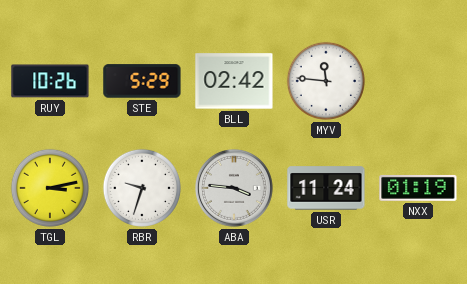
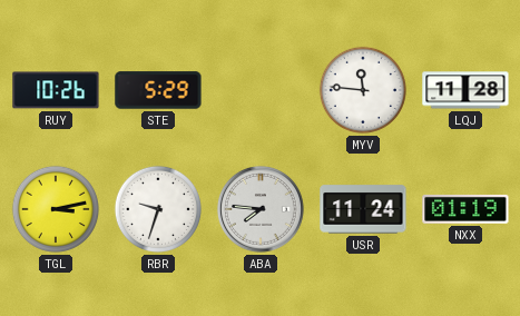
BLL: 02:42 -> none (234, 81)
LQJ: none -> 11:28 (465, 90)
ABA: 3:46 -> 7:46 (262, 210)
